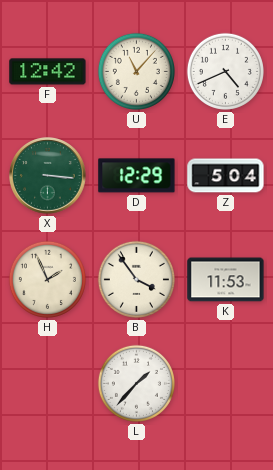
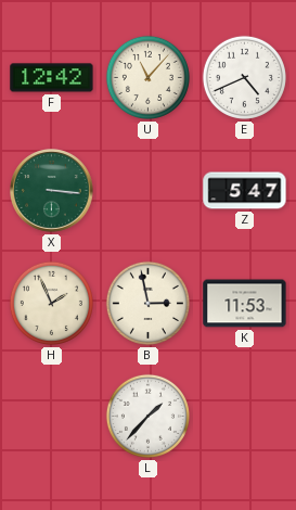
D: 12:29 -> none (137, 176)
Z: 5:04 -> 5:47 (245, 191)
B: 3:54 -> 2:58 (147, 303)
